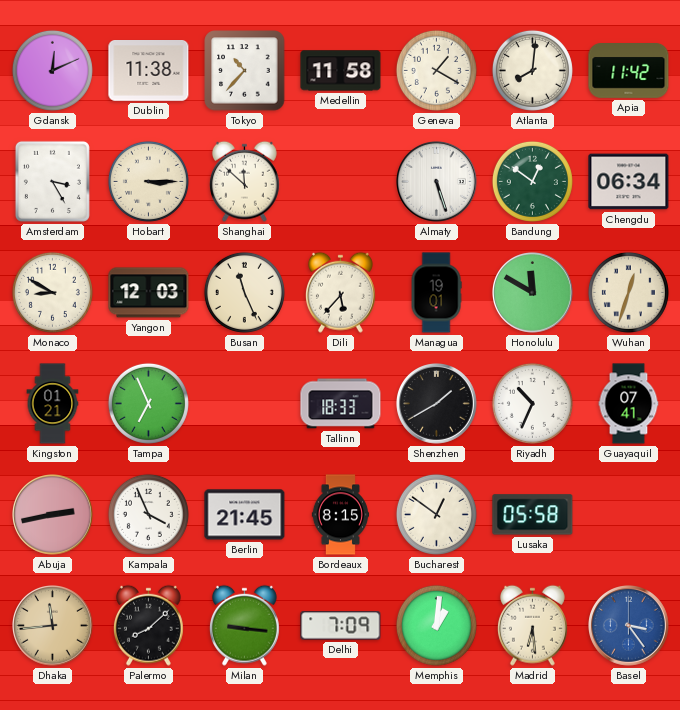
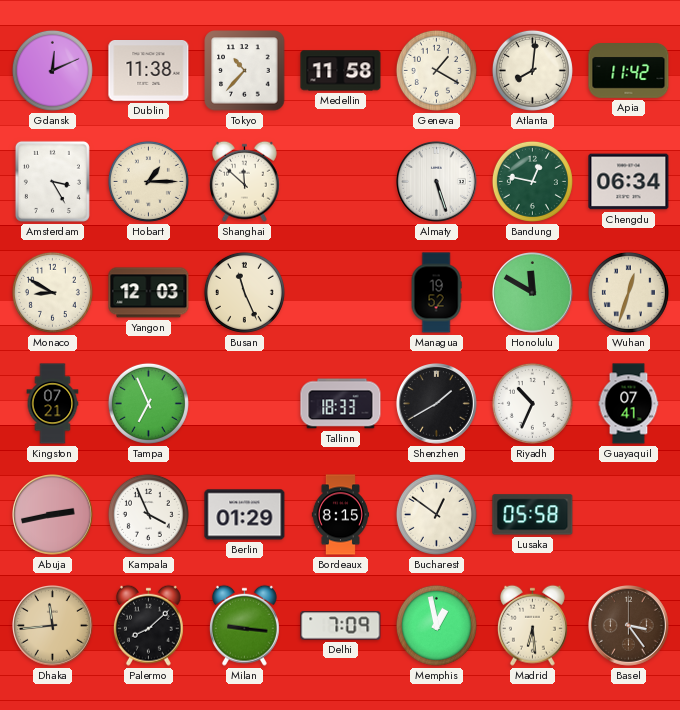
Hobart: 3:15 -> 1:15 (148, 181)
Bandung: 12:51 -> 12:47 (532, 181)
Dili: 5:37 -> none (340, 292)
Managua: 19:01 -> 19:52 (436, 293)
Kingston: 01:21 -> 07:21 (53, 404)
Berlin: 21:45 -> 01:29 (245, 515)
Memphis: 1:01 -> 12:58 (436, 625)
Basel dial: blue -> brown (629, 626)
